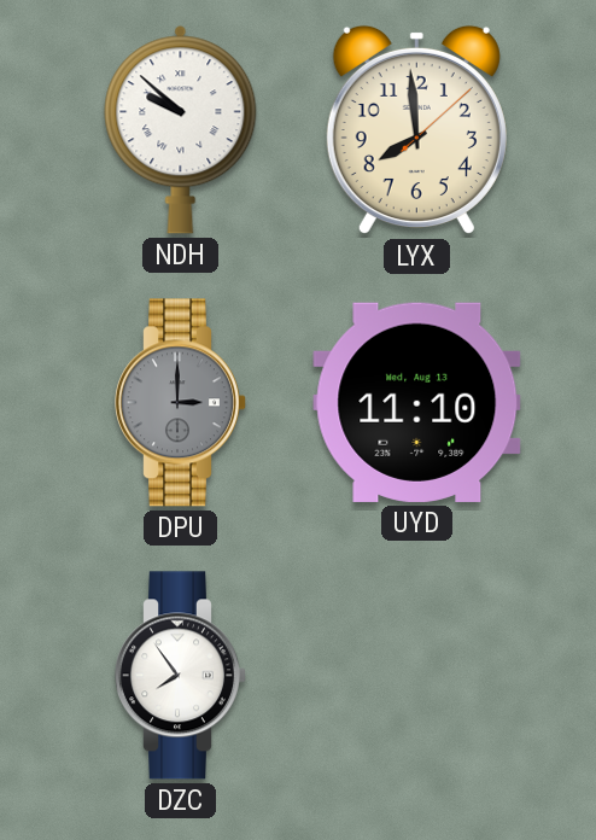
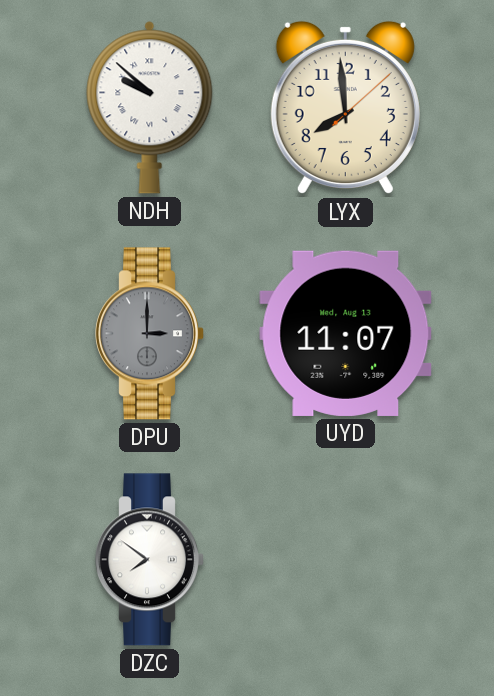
UYD: 11:10 -> 11:07 (346, 333)
DZC: 7:54 -> 7:51 (150, 560)
